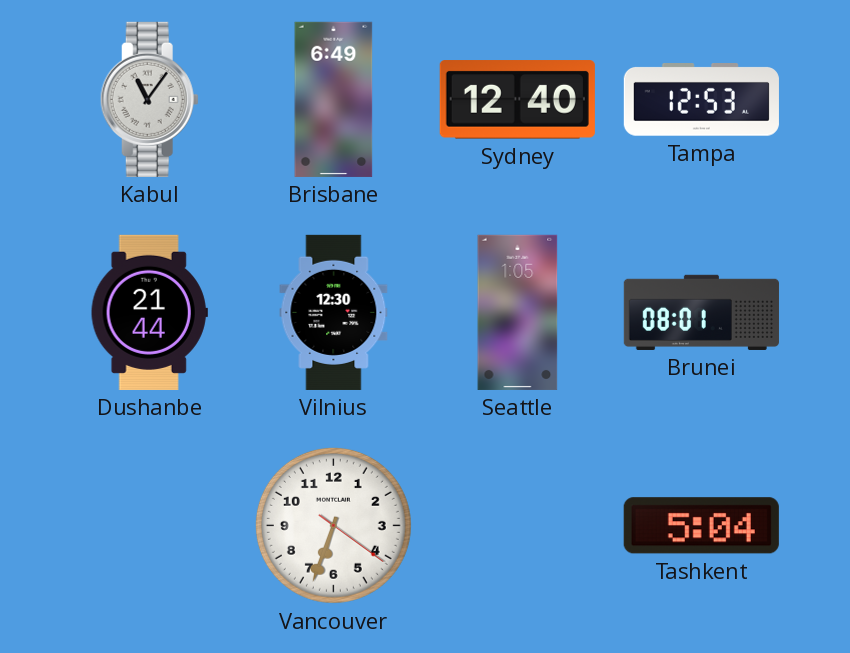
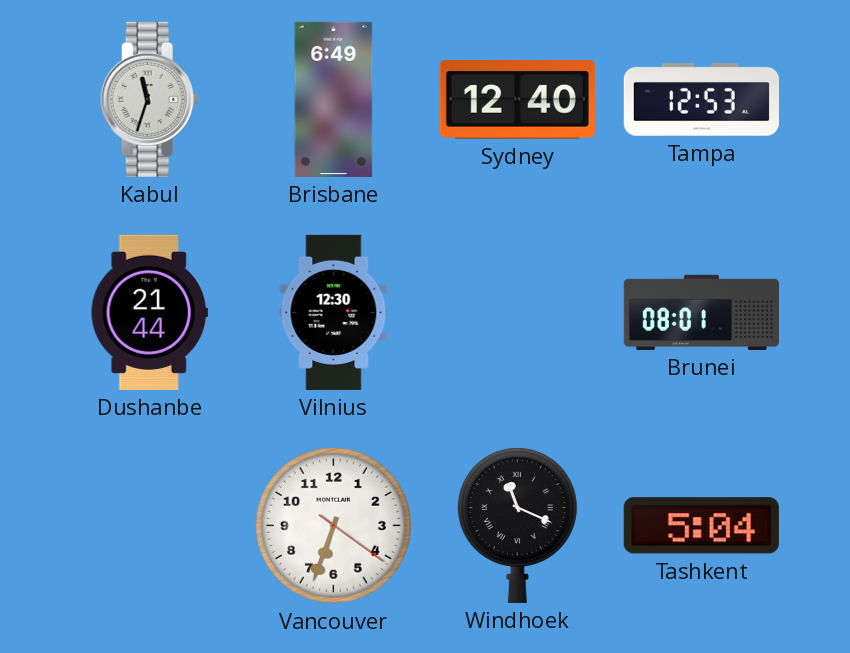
Kabul: 11:06 -> 11:33 (149, 99)
Seattle: 1:05 -> none (518, 312)
Windhoek: none -> 11:19 (517, 525)
